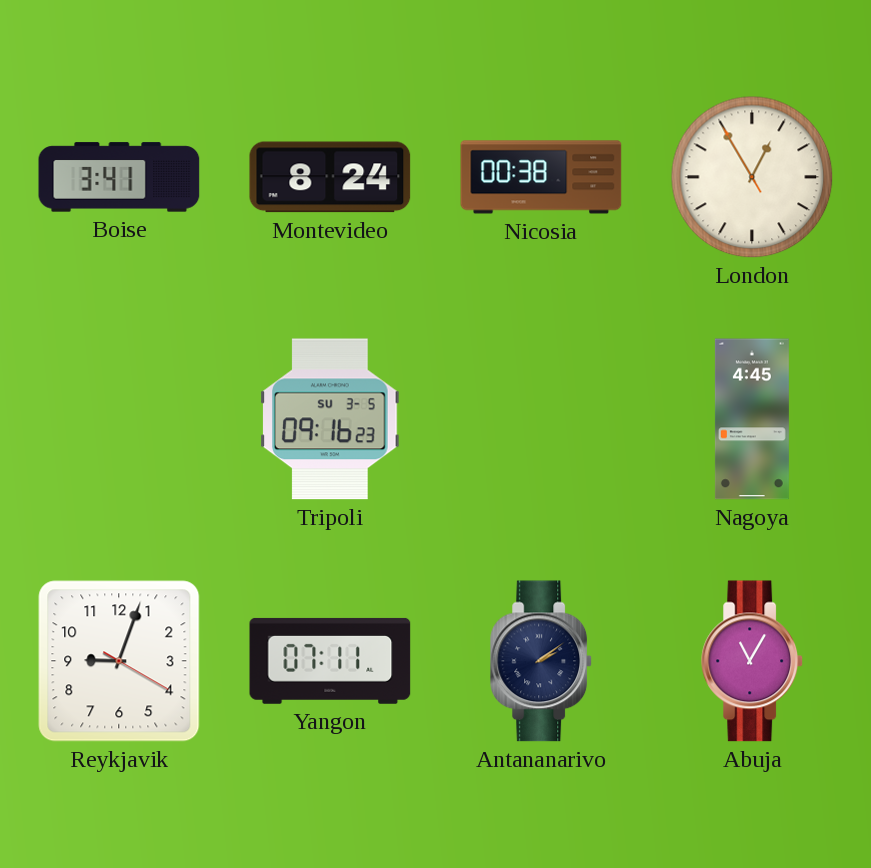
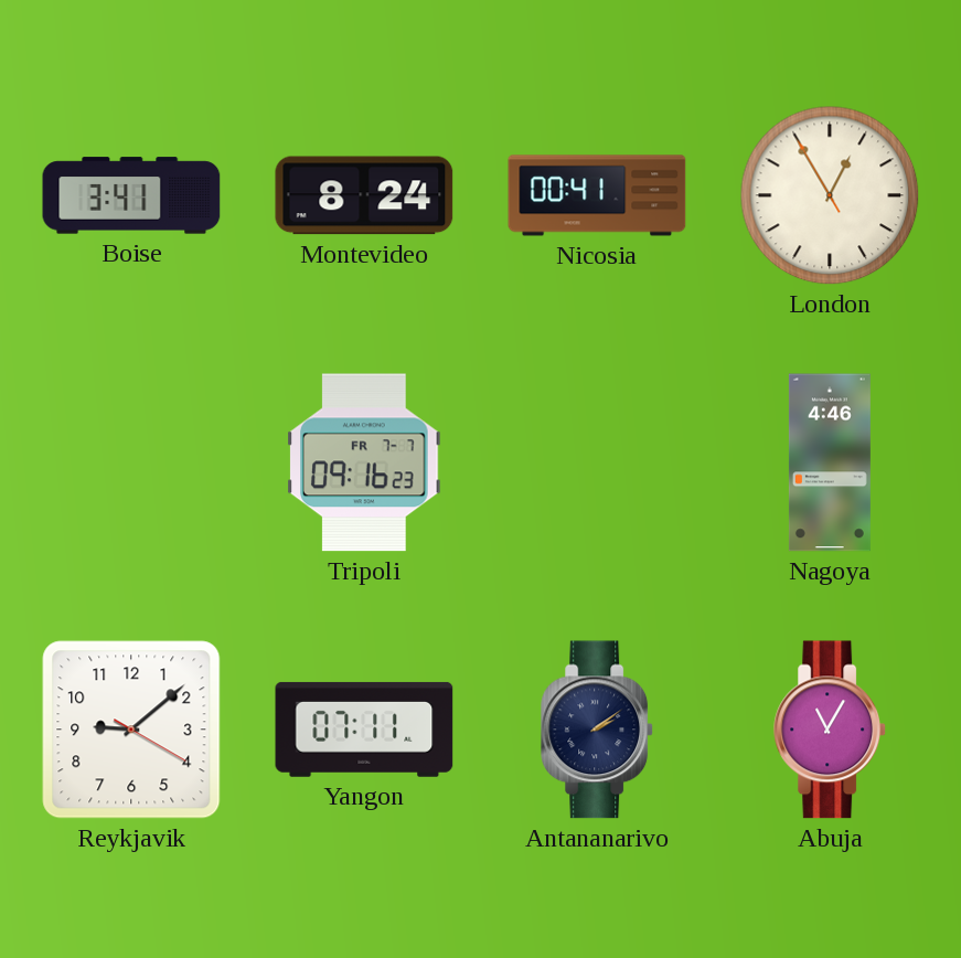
Nicosia: 00:38 -> 00:41 (597, 195)
Tripoli date: SU 3-5 -> FR 7-7 (364, 462)
Nagoya: 4:45 -> 4:46 (830, 462)
Reykjavik: 9:03 -> 9:08 (131, 730)
